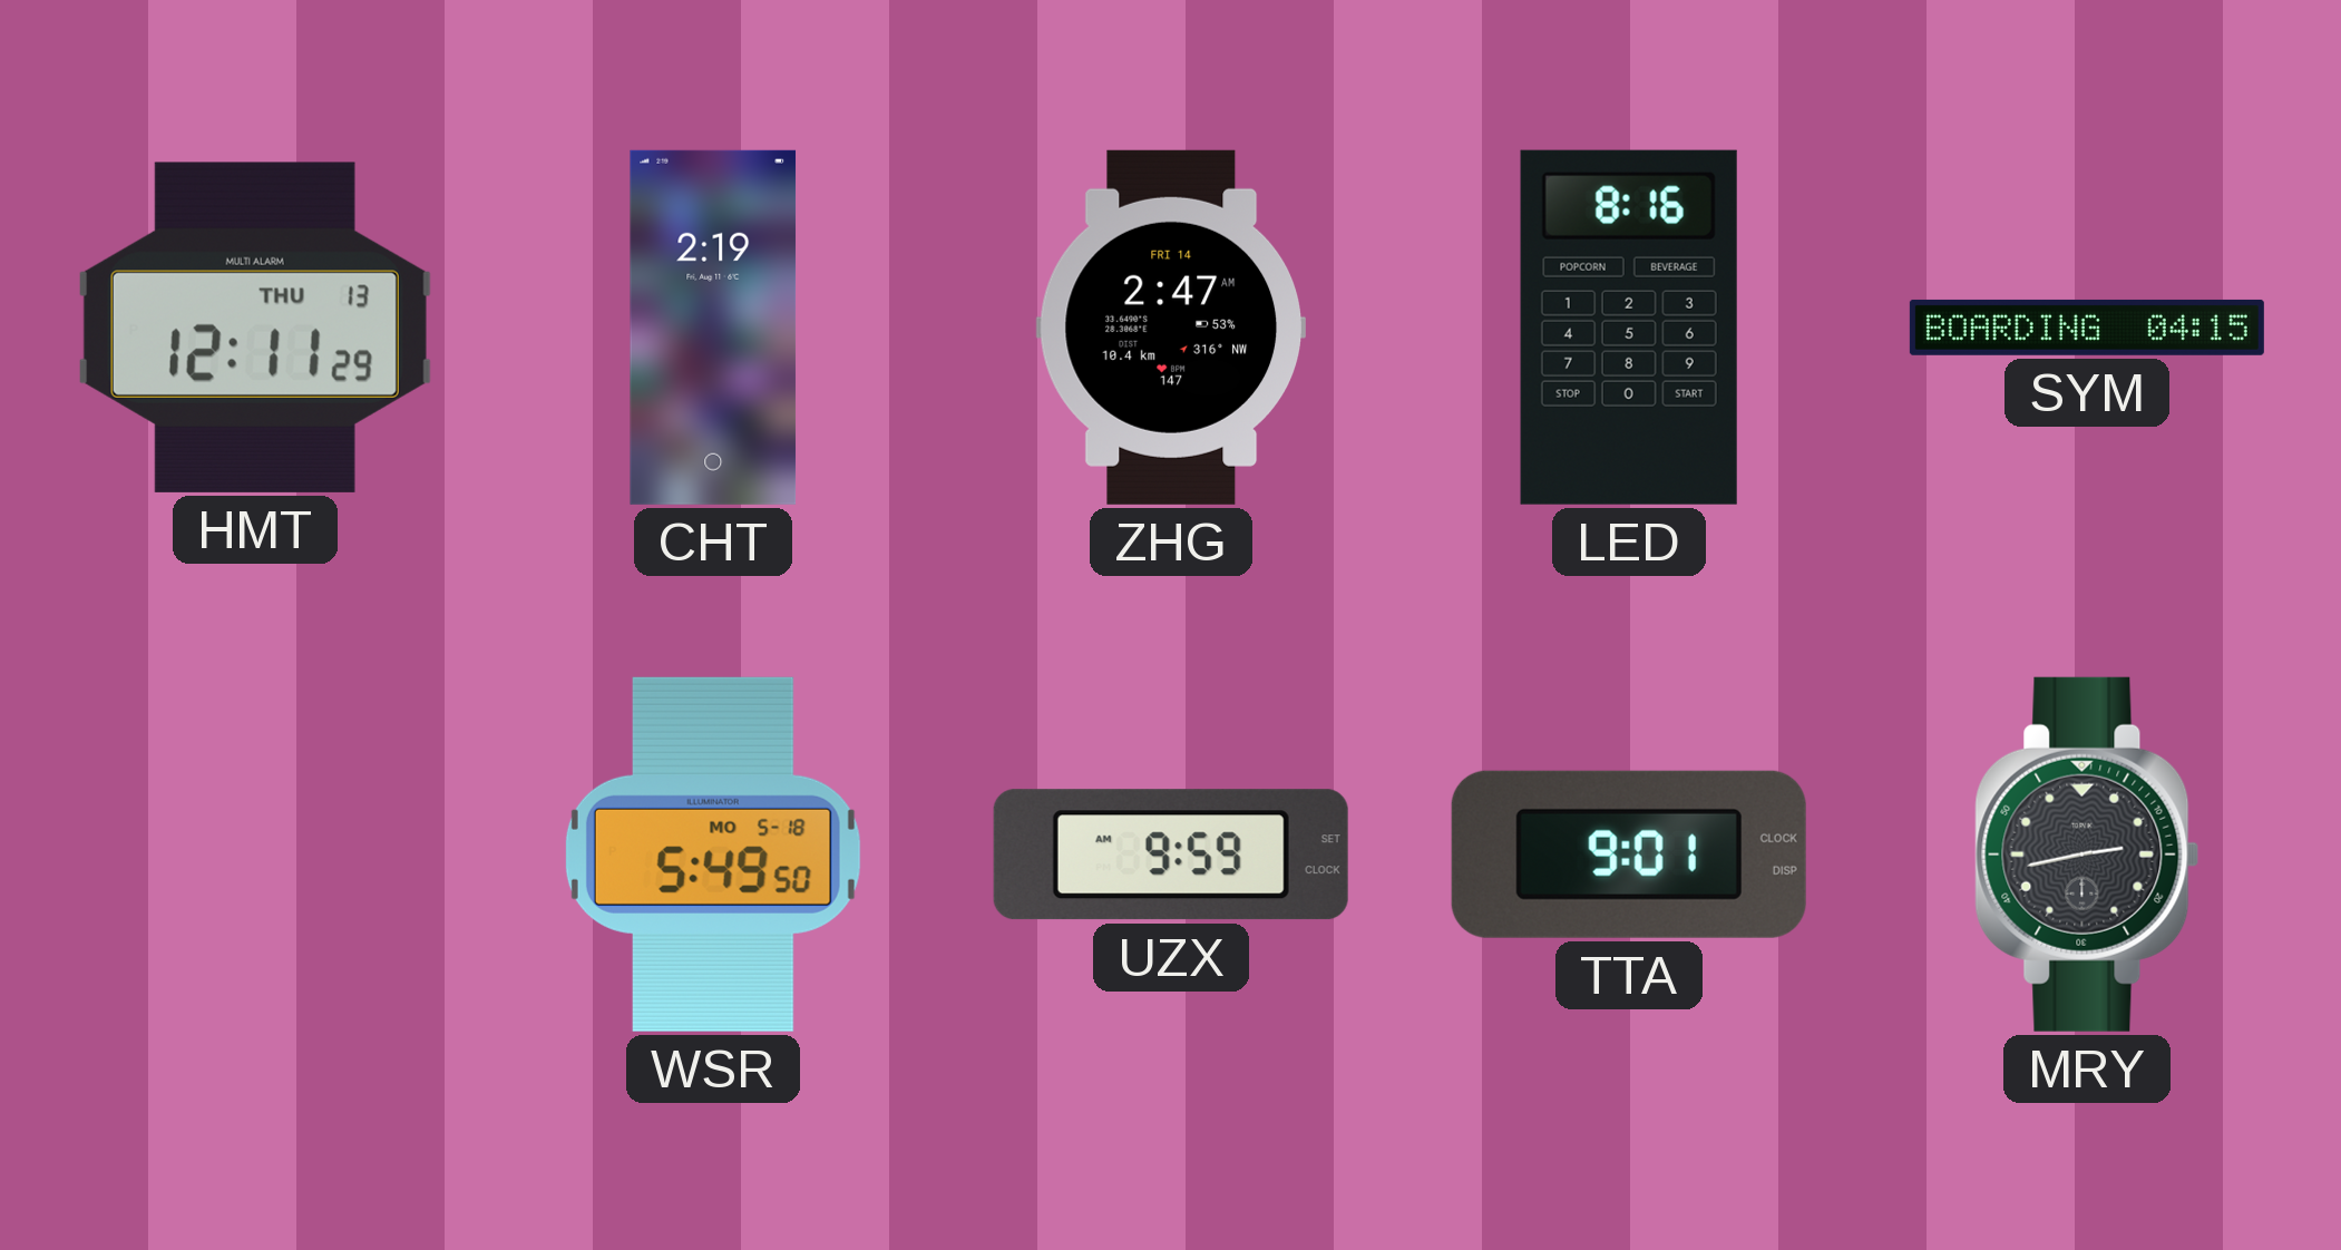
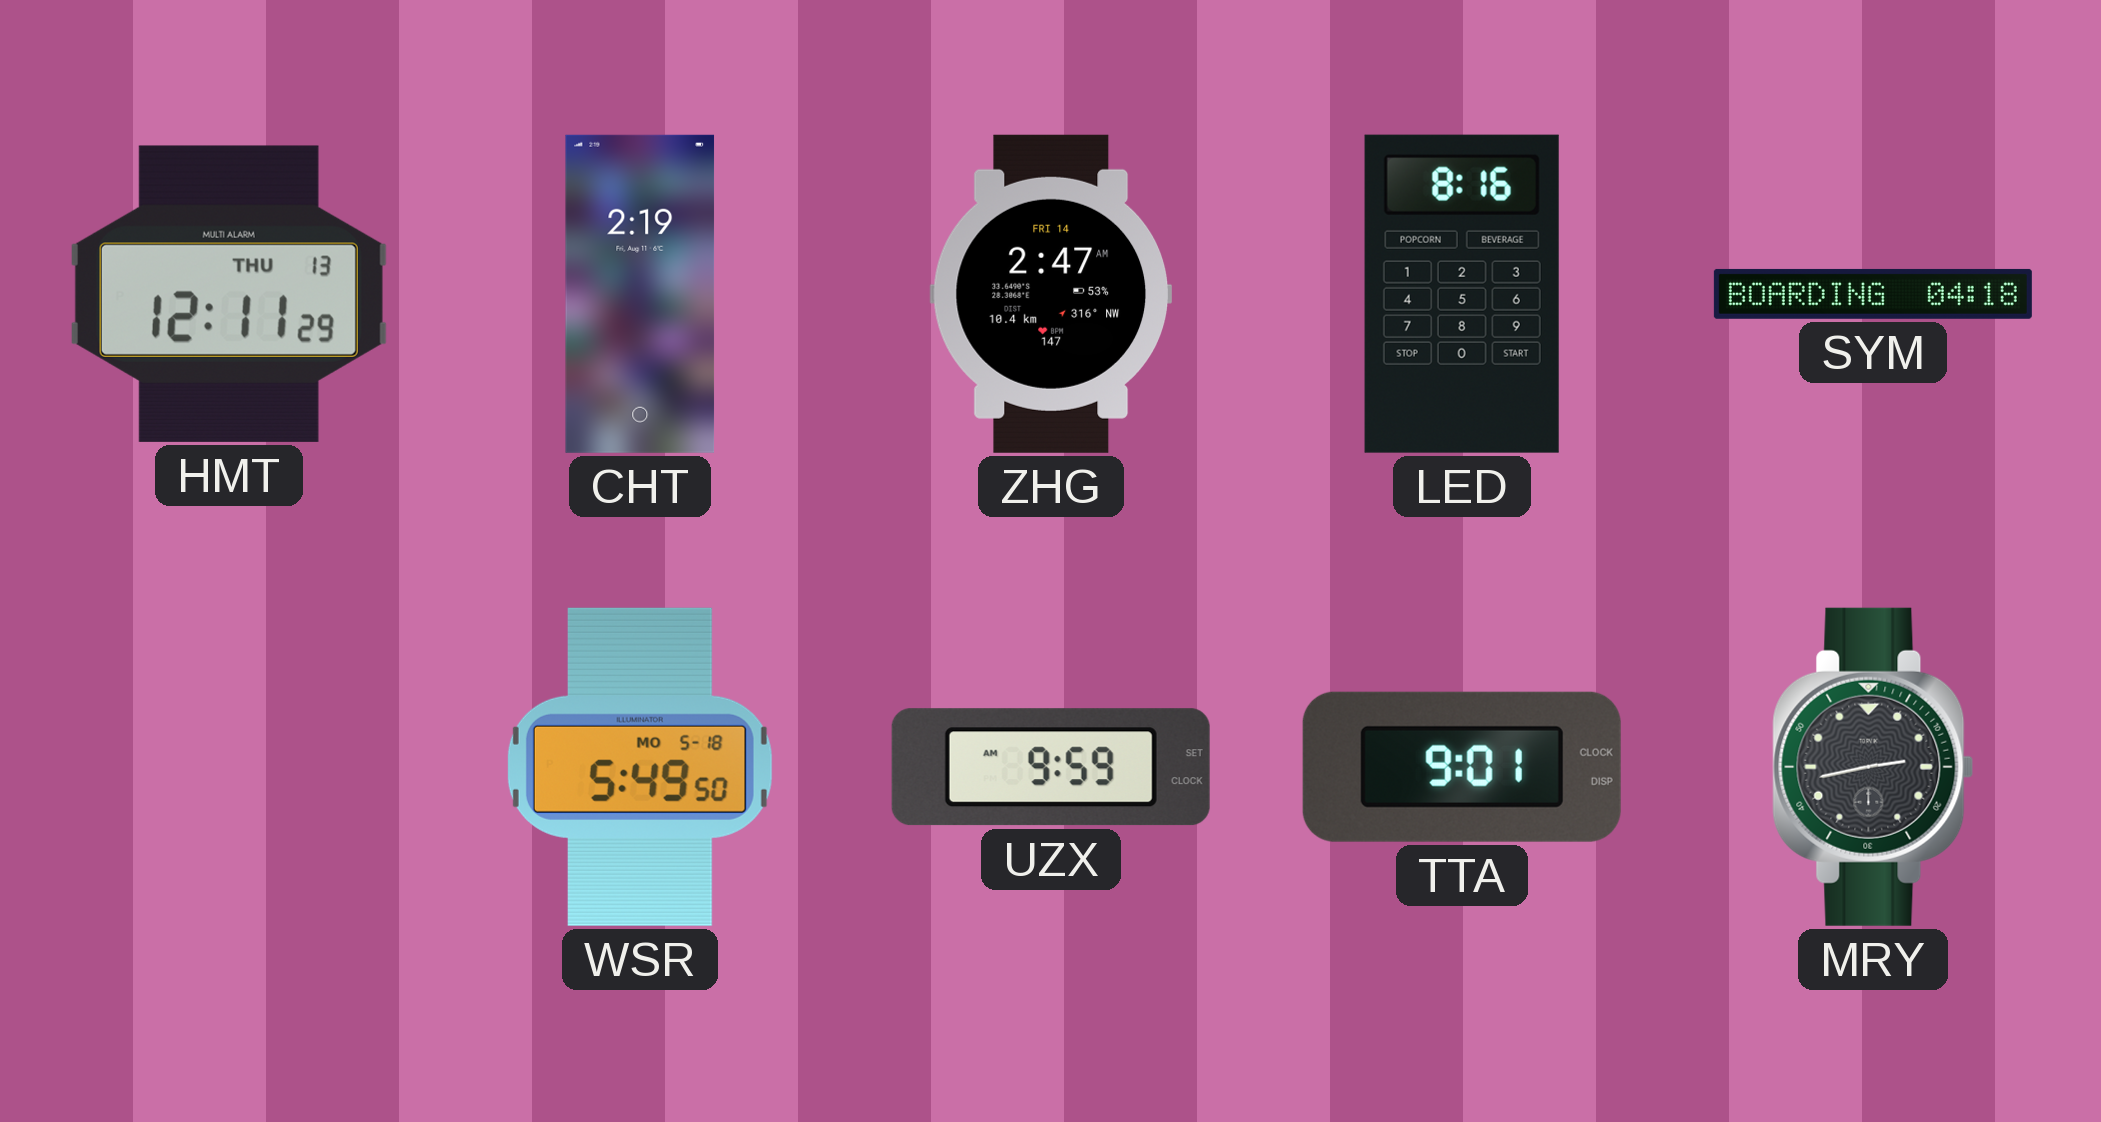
SYM: 04:15 -> 04:18 (1873, 294)
